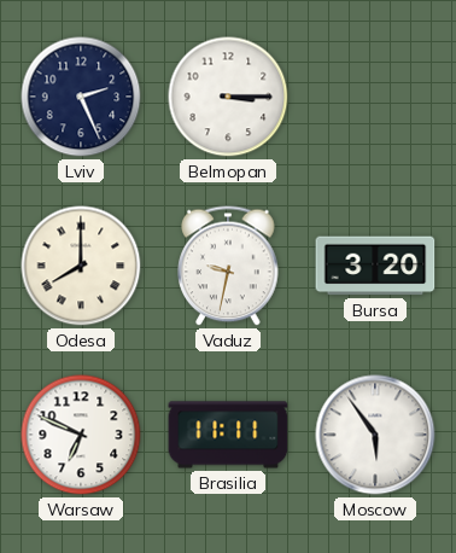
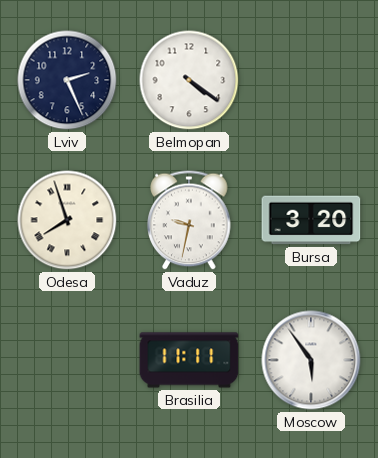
Belmopan: 3:15 -> 4:21 (189, 80)
Odesa: 8:00 -> 7:57 (67, 220)
Warsaw: 6:49 -> none (81, 435)
